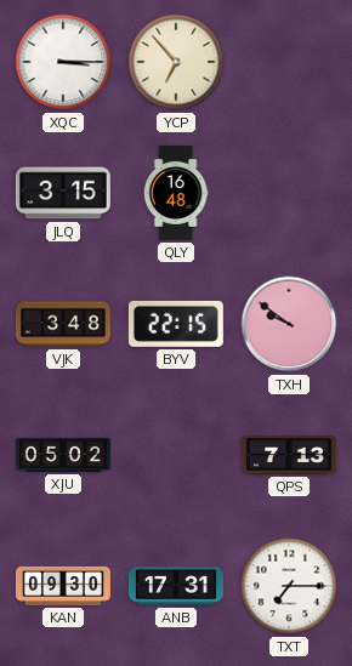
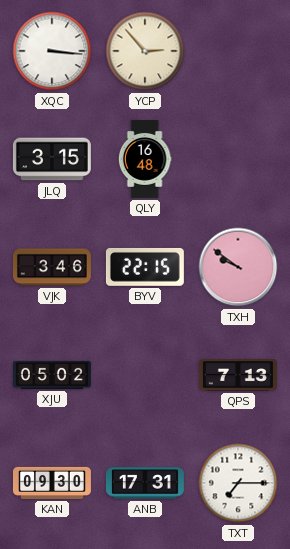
XQC: 3:15 -> 3:16 (52, 51)
YCP: 6:53 -> 2:53 (145, 51)
VJK: 3:48 -> 3:46 (52, 267)
